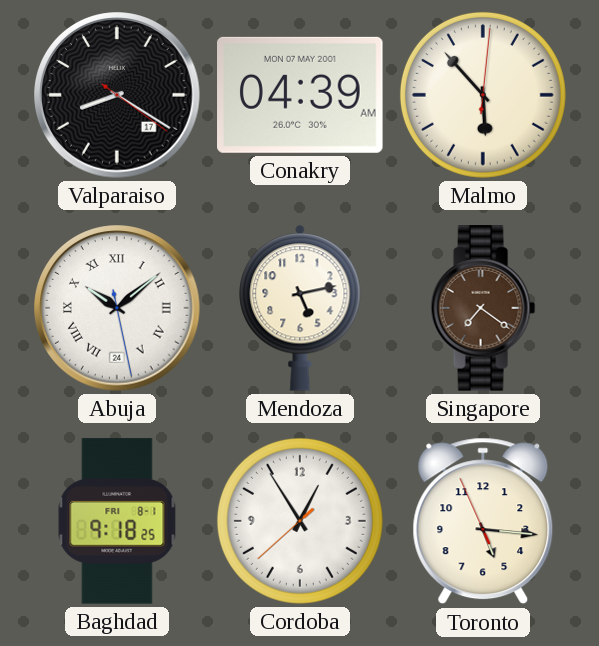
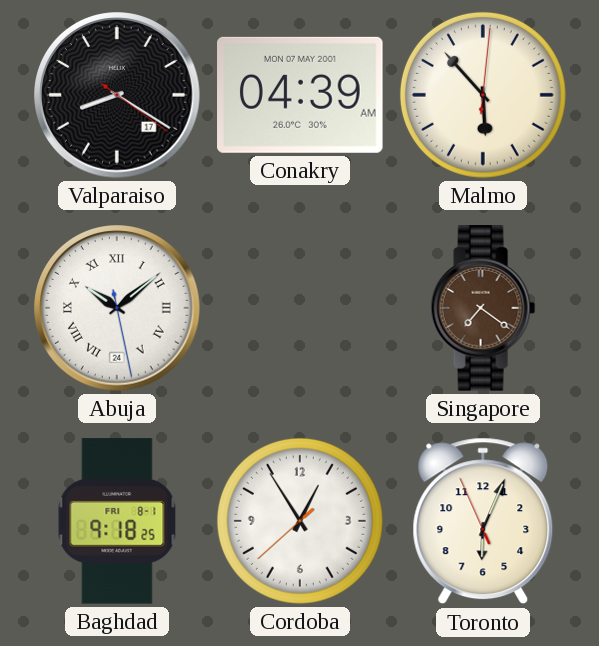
Mendoza: 5:13 -> none (300, 308)
Toronto: 5:15 -> 6:03 (483, 521)
